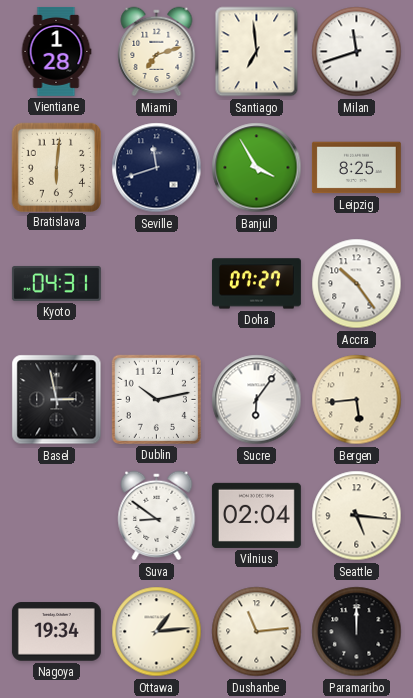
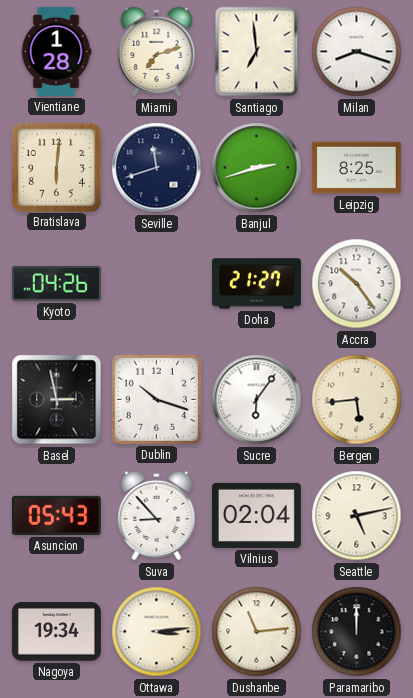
Milan: 11:42 -> 8:18 (357, 52)
Banjul: 3:55 -> 2:42 (257, 168)
Kyoto: 04:31 -> 04:26 (56, 283)
Doha: 07:27 -> 21:27 (256, 284)
Dublin: 10:13 -> 10:18 (156, 399)
Asuncion: none -> 05:43 (56, 515)
Suva: 8:51 -> 8:53 (157, 516)
Seattle: 5:16 -> 5:13 (357, 516)
Ottawa: 1:14 -> 3:14 (157, 632)
